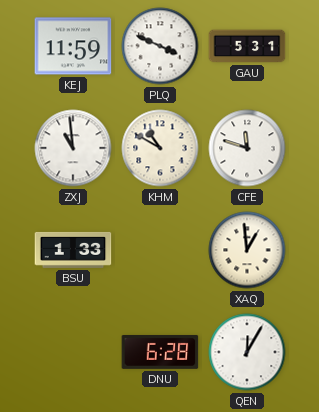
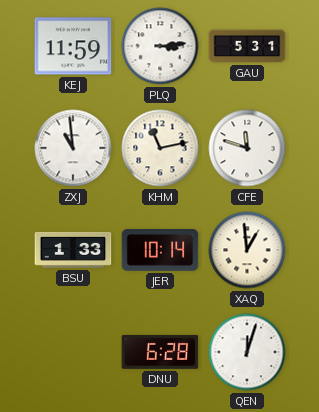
PLQ: 3:49 -> 3:14 (160, 46)
KHM: 10:50 -> 11:13 (160, 148)
JER: none -> 10:14 (160, 250)
QEN: 12:05 -> 12:03 (247, 352)
